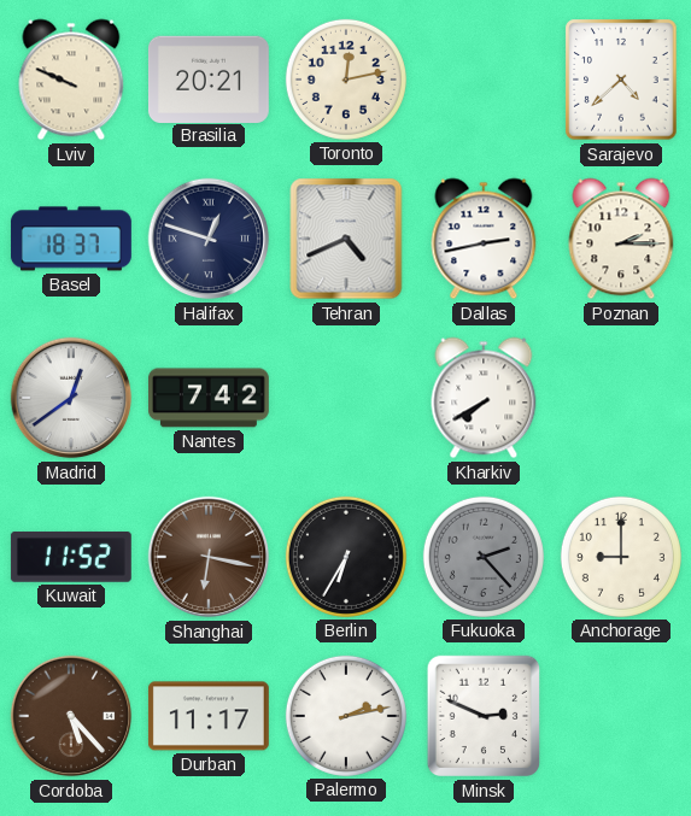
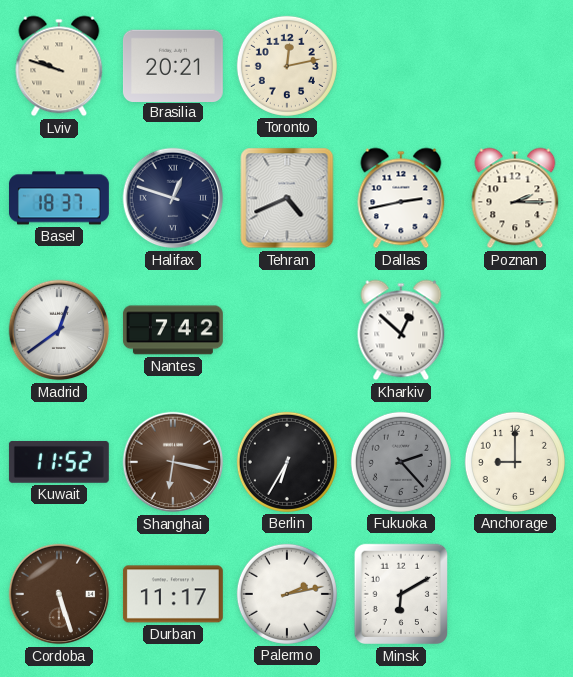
Lviv: 9:49 -> 9:48 (59, 66)
Sarajevo: 4:38 -> none (621, 80)
Kharkiv: 7:40 -> 12:52 (401, 330)
Cordoba: 5:23 -> 5:27 (59, 594)
Minsk: 2:49 -> 6:10 (400, 594)
